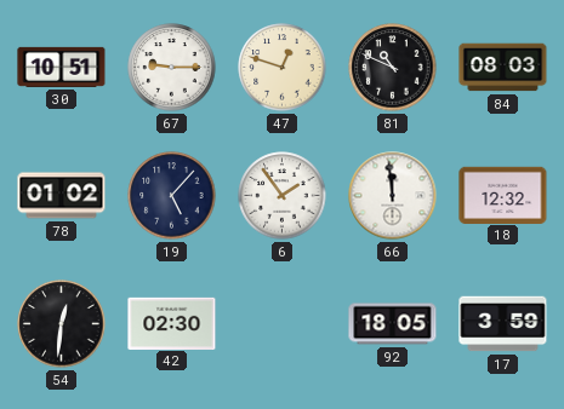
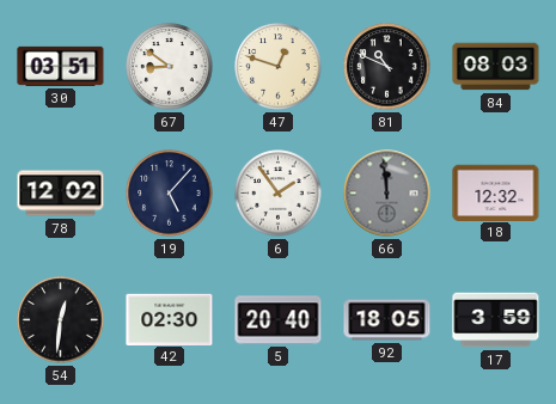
30: 10:51 -> 03:51 (61, 66)
67: 9:15 -> 8:51 (170, 67)
78: 01:02 -> 12:02 (61, 194)
66 dial: white -> grey (387, 194)
5: none -> 20:40 (279, 320)
